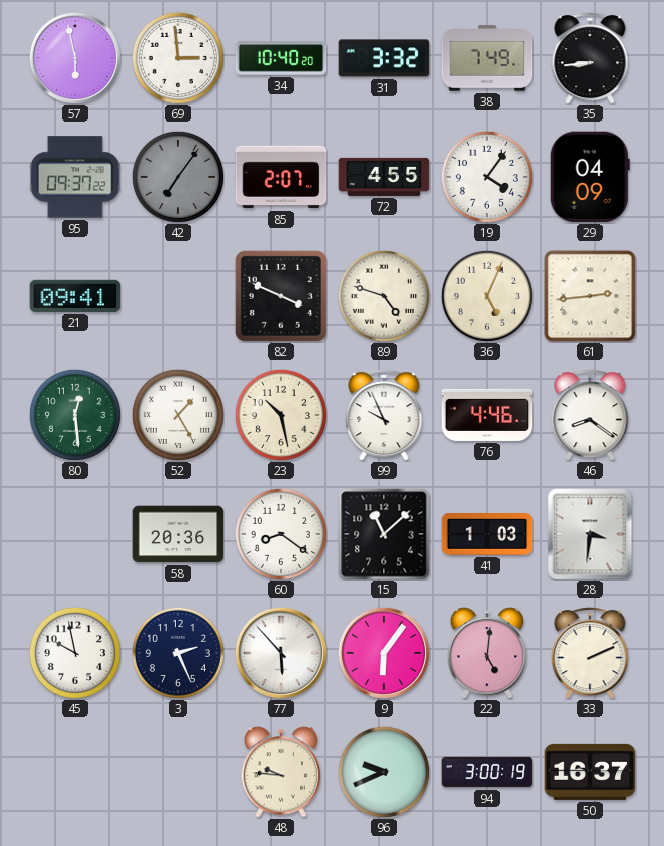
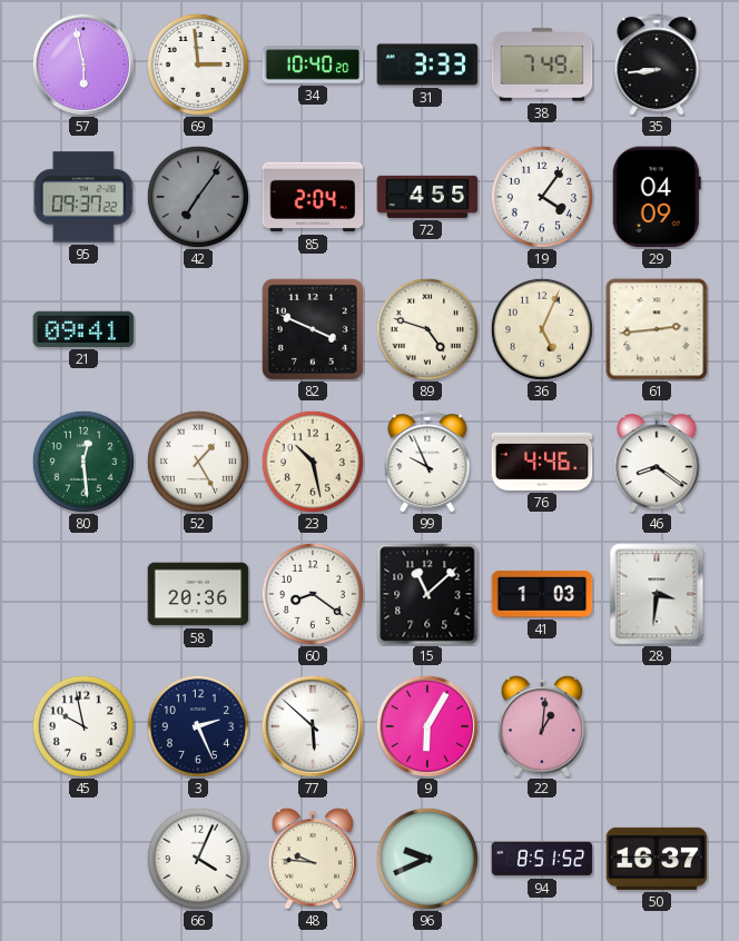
31: 3:32 -> 3:33 (427, 65)
85: 2:07 -> 2:04 (313, 197)
77: 5:53 -> 5:52 (313, 726)
9: 6:06 -> 6:05 (427, 726)
22: 5:01 -> 1:01 (542, 726)
33: 2:11 -> none (590, 653)
66: none -> 4:04 (198, 859)
94: 3:00 -> 8:51 (542, 859)
